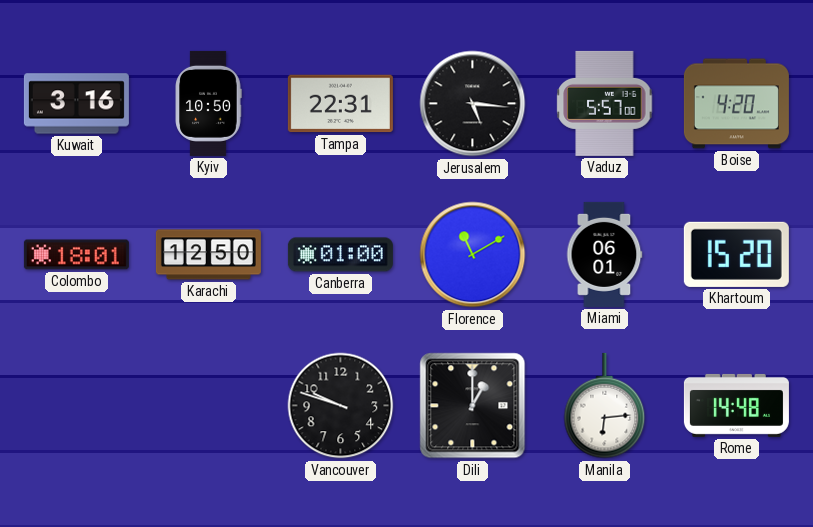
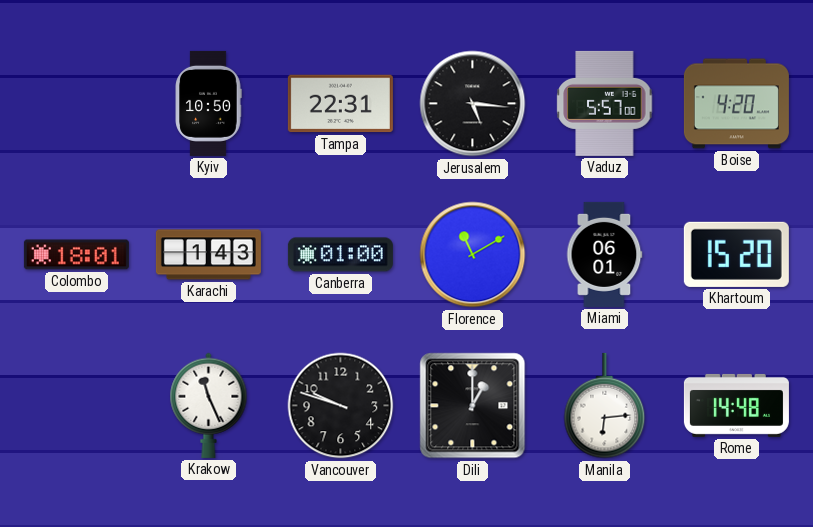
Kuwait: 3:16 -> none (76, 104)
Karachi: 12:50 -> 1:43 (208, 255)
Krakow: none -> 11:26 (209, 405)
